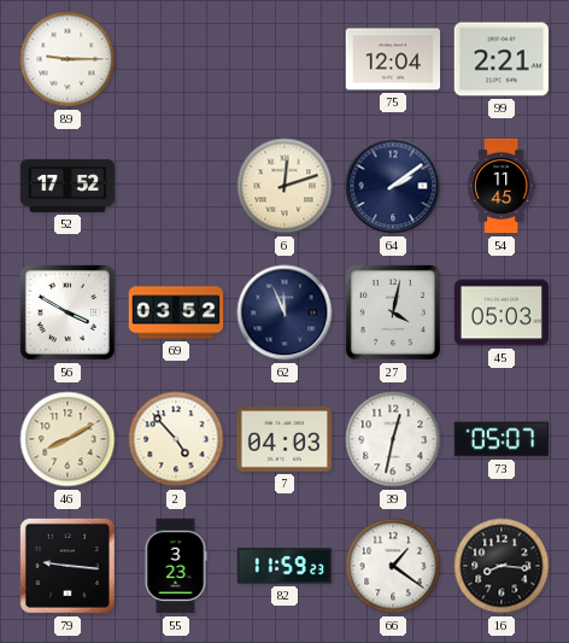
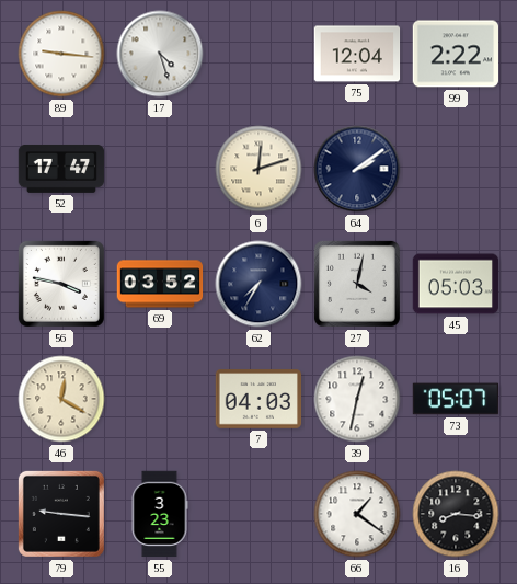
89: 9:15 -> 9:16 (61, 54)
17: none -> 4:27 (160, 54)
99: 2:21 -> 2:22 (456, 54)
52: 17:52 -> 17:47 (61, 169)
54: 11:45 -> none (501, 186)
56: 3:50 -> 3:47 (61, 284)
62: 11:56 -> 7:35 (258, 284)
46: 8:10 -> 12:20 (61, 399)
2: 4:53 -> none (176, 439)
82: 11:59 -> none (284, 566)
